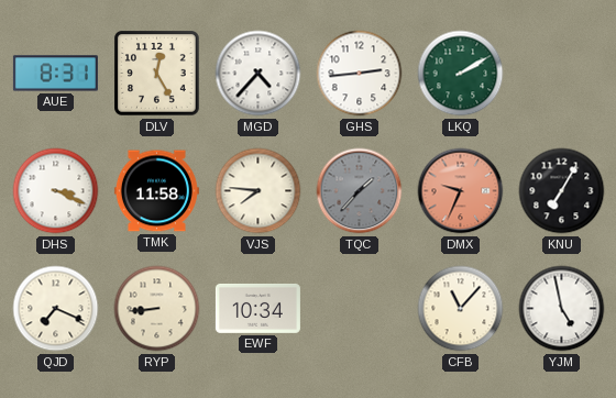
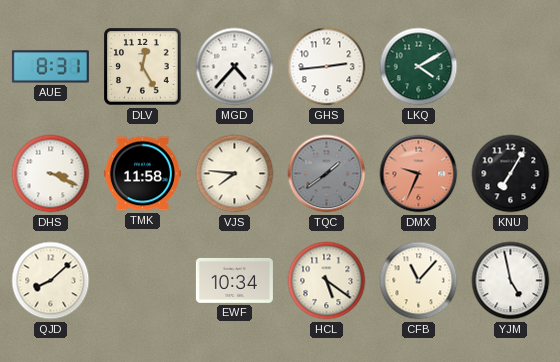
LKQ: 2:10 -> 4:10 (419, 67)
TQC: 1:37 -> 1:39 (327, 174)
QJD: 7:19 -> 8:08 (51, 281)
RYP: 8:44 -> none (157, 309)
HCL: none -> 5:21 (327, 281)
